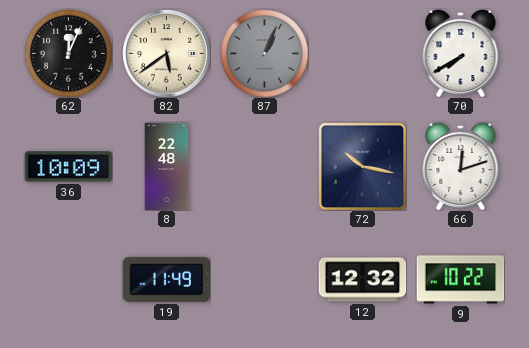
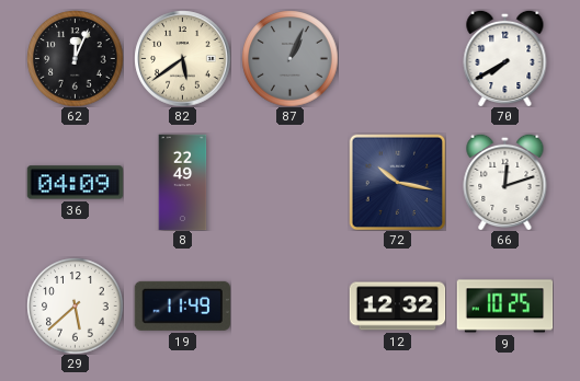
36: 10:09 -> 04:09 (75, 183)
8: 22:48 -> 22:49 (183, 182)
29: none -> 5:38 (75, 305)
9: 10:22 -> 10:25 (504, 307)
